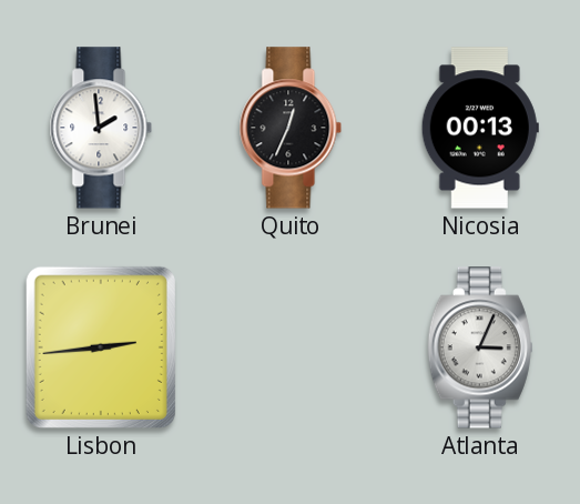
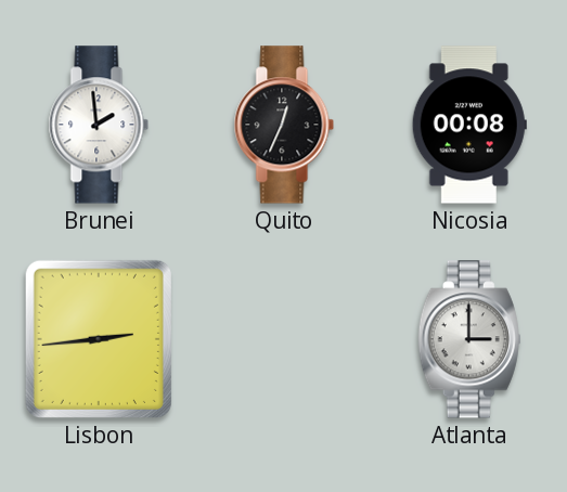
Nicosia: 00:13 -> 00:08 (469, 125)
Atlanta: 3:04 -> 3:00 (469, 339)
